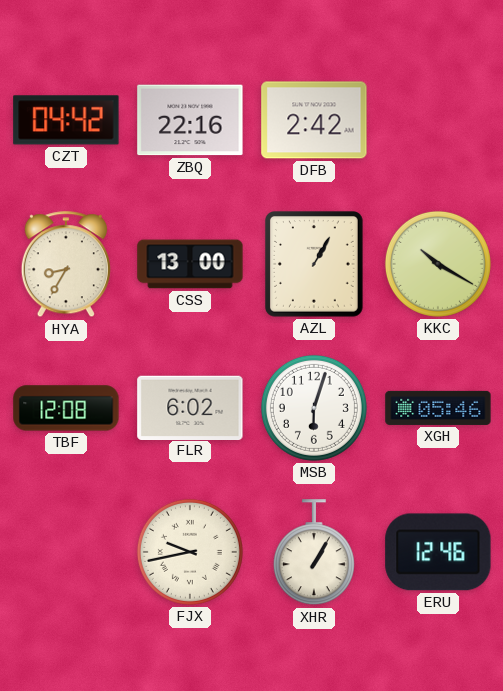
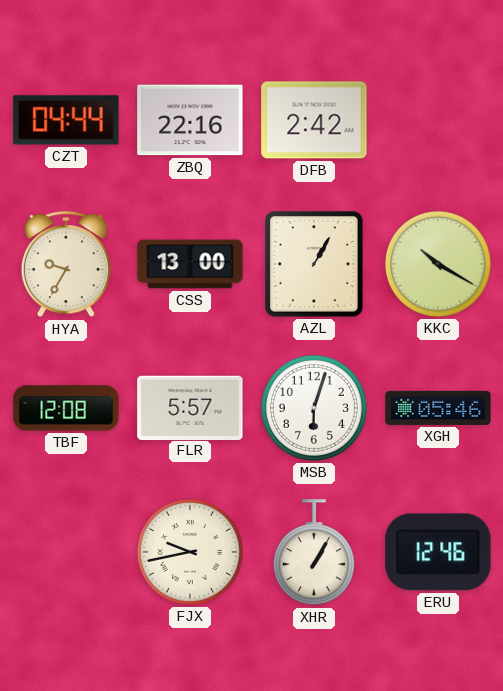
CZT: 04:42 -> 04:44 (66, 120)
HYA: 8:35 -> 9:35 (66, 265)
FLR: 6:02 -> 5:57 (190, 407)
